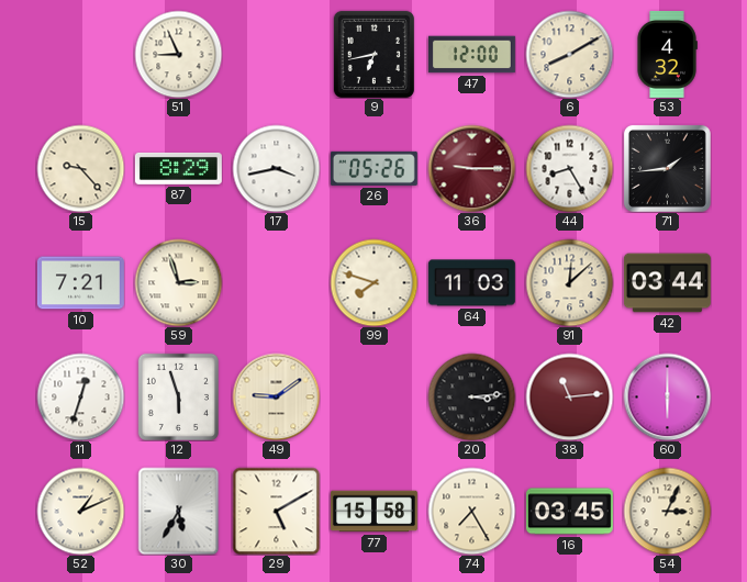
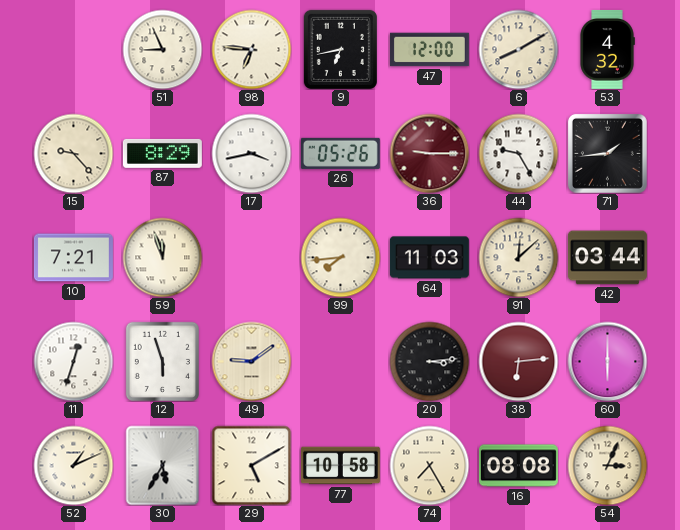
98: none -> 6:46 (251, 49)
44: 8:25 -> 9:25 (518, 153)
59: 2:57 -> 11:57 (162, 257)
99: 7:48 -> 7:44 (340, 257)
38: 11:14 -> 6:14 (518, 361)
77: 15:58 -> 10:58 (340, 466)
16: 03:45 -> 08:08 (518, 466)
